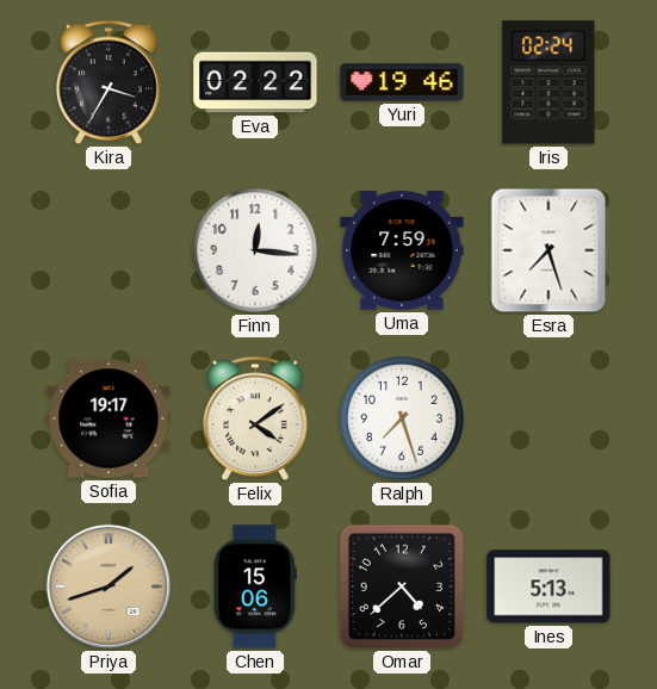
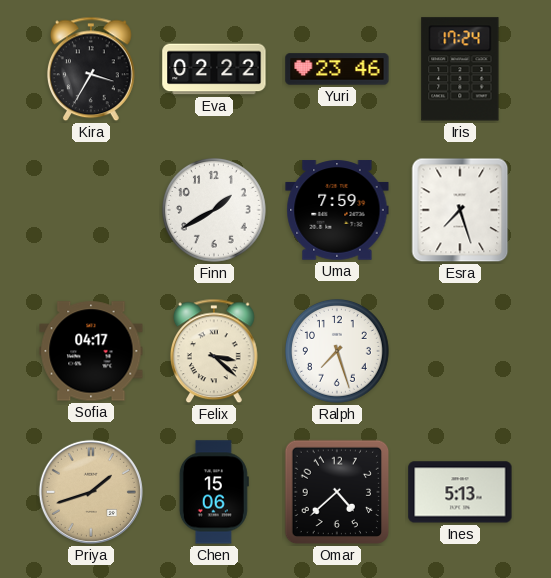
Yuri: 19:46 -> 23:46 (337, 69)
Iris: 02:24 -> 17:24 (460, 69)
Finn: 12:16 -> 1:40 (215, 211)
Sofia: 19:17 -> 04:17 (91, 351)
Felix: 4:09 -> 3:22 (215, 351)
